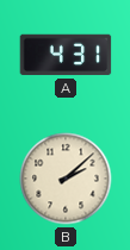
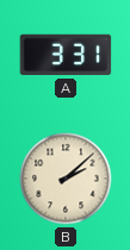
A: 4:31 -> 3:31 (66, 55)
